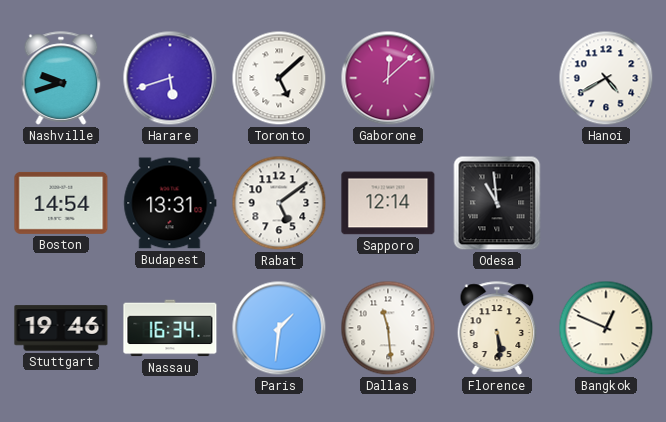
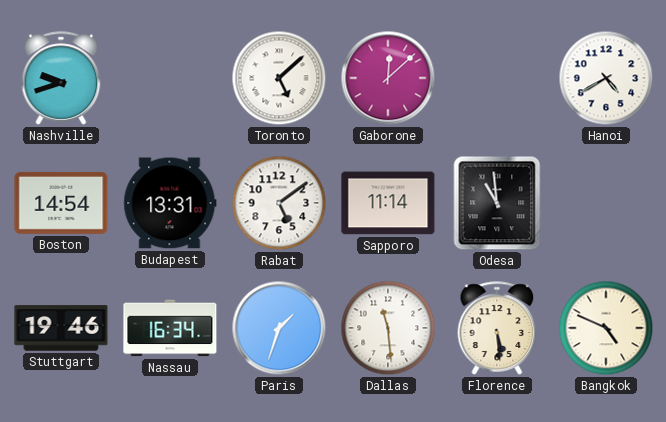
Harare: 5:42 -> none (170, 78)
Sapporo: 12:14 -> 11:14 (388, 203)
Paris: 1:31 -> 1:33 (279, 328)
Bangkok: 12:49 -> 4:49 (606, 328)
